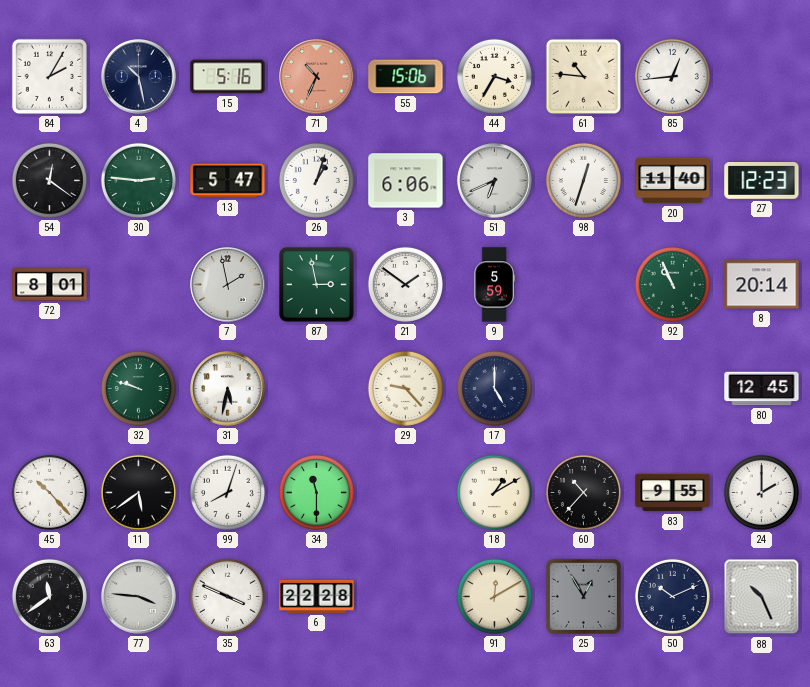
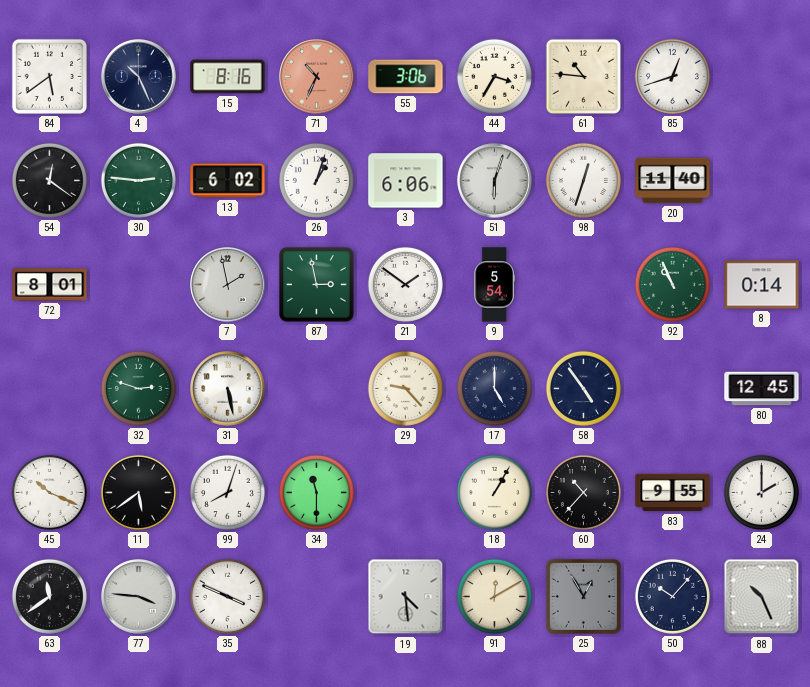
84: 2:05 -> 5:39 (49, 76)
4: 10:28 -> 10:26 (139, 77)
15: 5:16 -> 8:16 (228, 77)
55: 15:06 -> 3:06 (406, 77)
85: 12:44 -> 12:42 (672, 76)
13: 5:47 -> 6:02 (228, 181)
51: 6:41 -> 6:03 (495, 181)
27: 12:23 -> none (762, 181)
9: 5:59 -> 5:54 (494, 285)
8: 20:14 -> 0:14 (762, 285)
32: 9:48 -> 2:48 (138, 388)
31: 5:32 -> 5:28 (228, 389)
58: none -> 4:54 (583, 388)
45: 10:23 -> 10:19 (49, 492)
18: 1:10 -> 1:05 (494, 492)
6: 22:28 -> none (317, 596)
19: none -> 4:29 (406, 597)
50: 10:11 -> 10:07 (672, 596)
